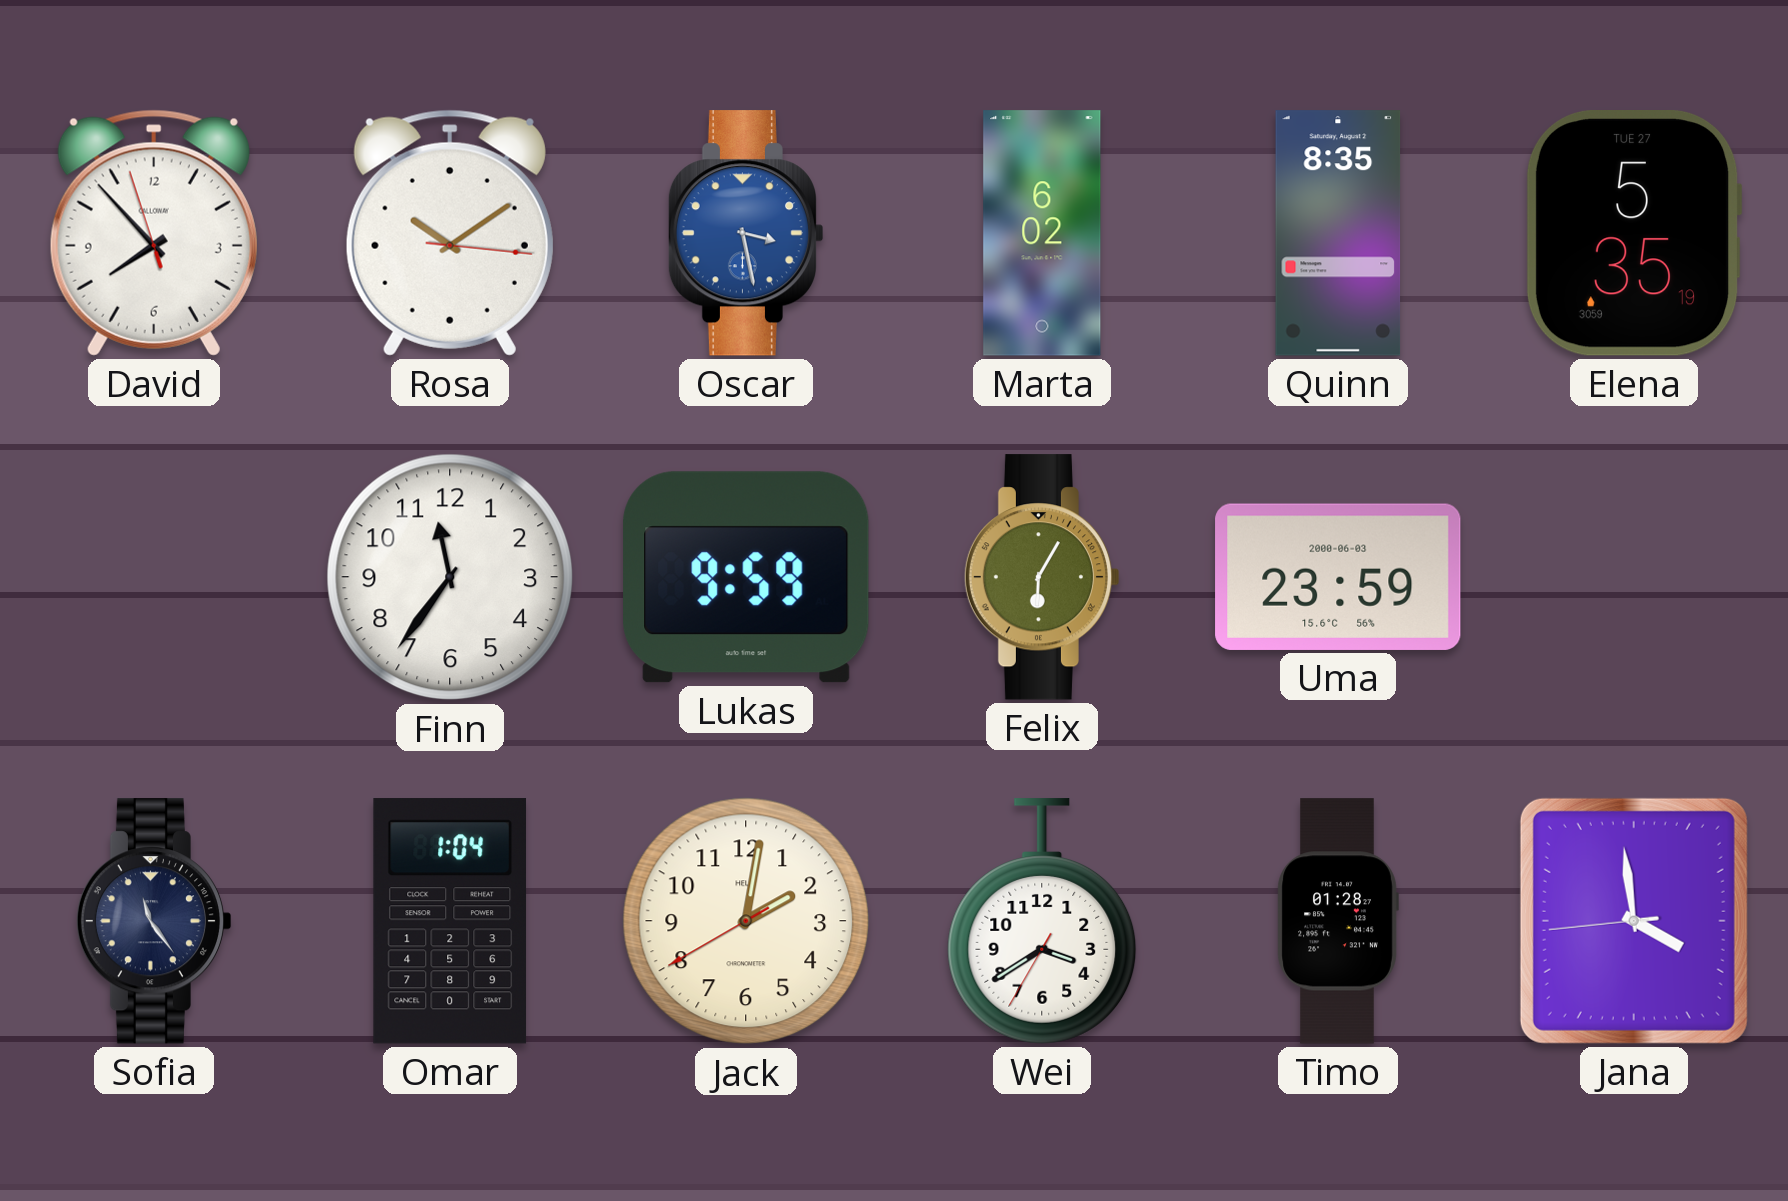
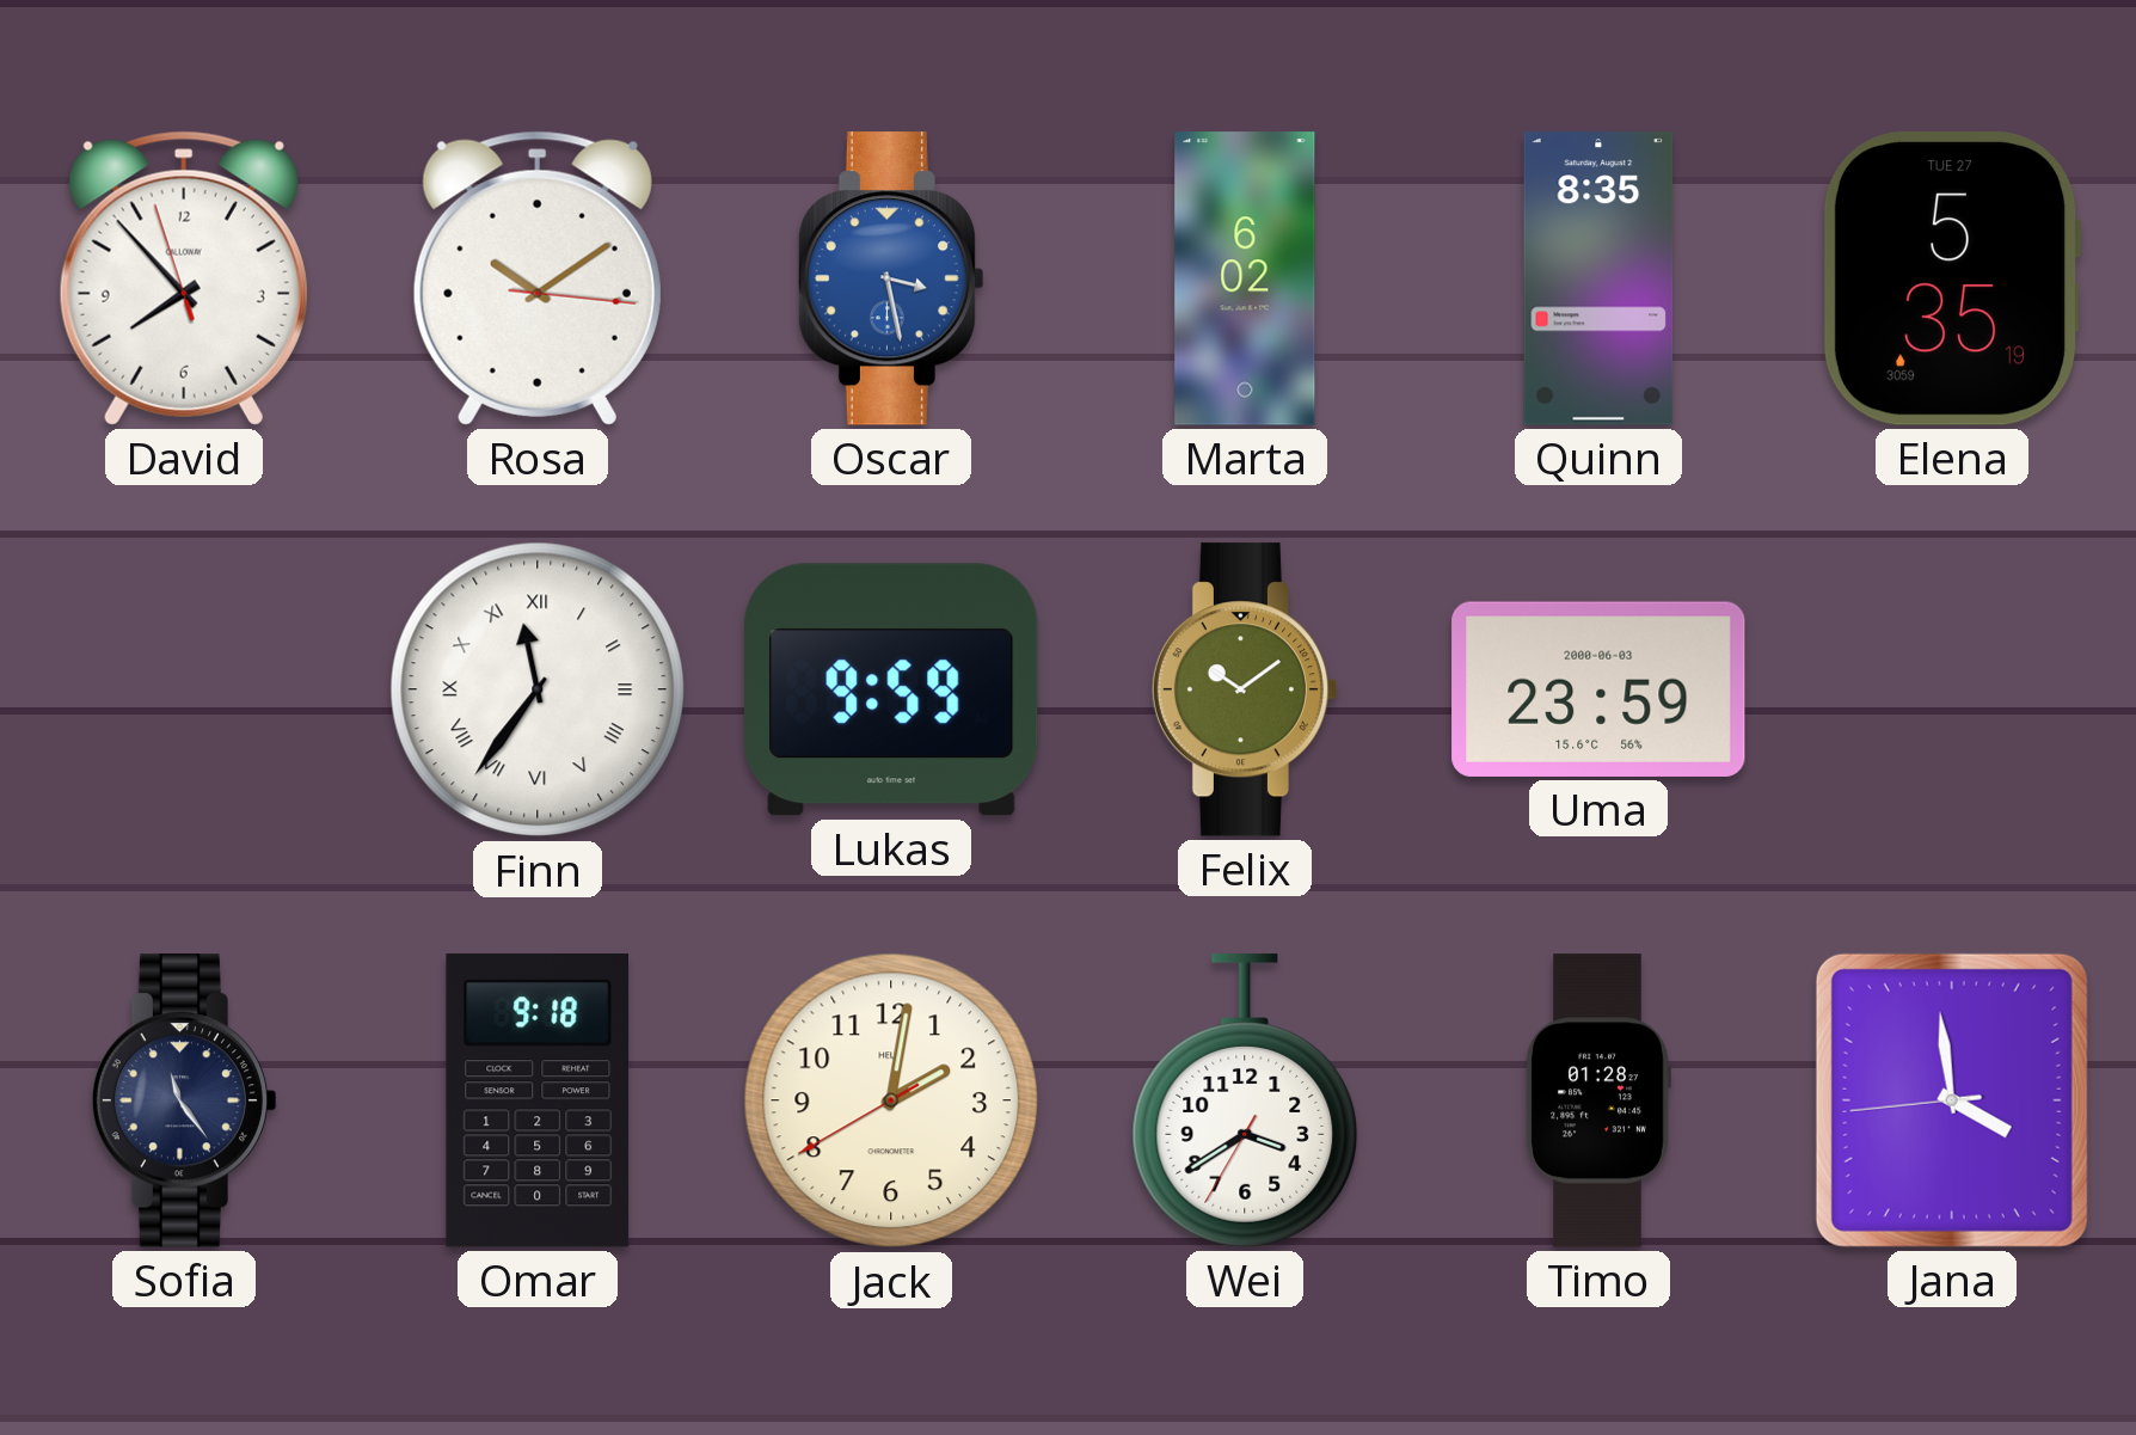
Finn numerals: Arabic -> Roman (538, 689)
Felix: 6:05 -> 10:09 (1245, 689)
Omar: 1:04 -> 9:18 (538, 1100)
